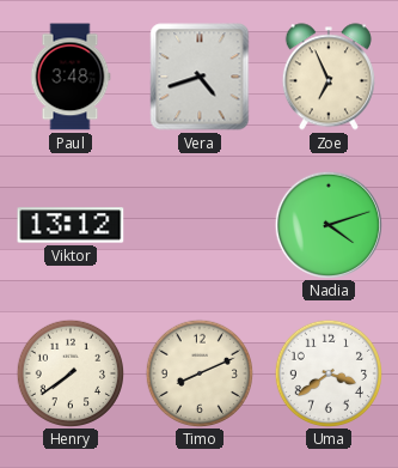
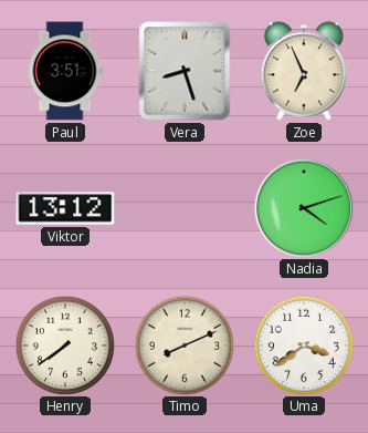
Paul: 3:48 -> 3:51 (65, 71)
Vera: 4:42 -> 8:27 (185, 71)
